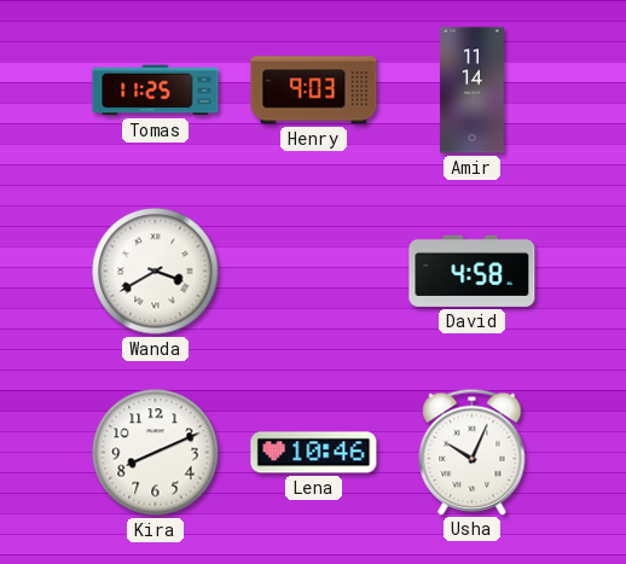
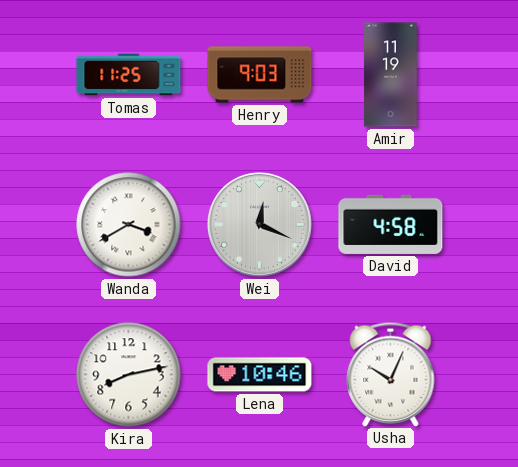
Amir: 11:14 -> 11:19 (391, 75)
Wei: none -> 12:19 (259, 224)
Kira: 8:11 -> 8:13 (129, 375)
